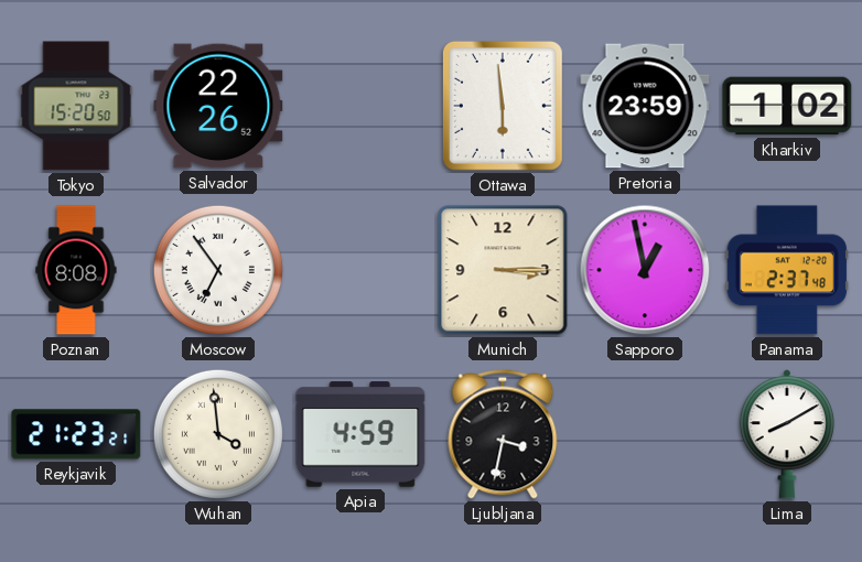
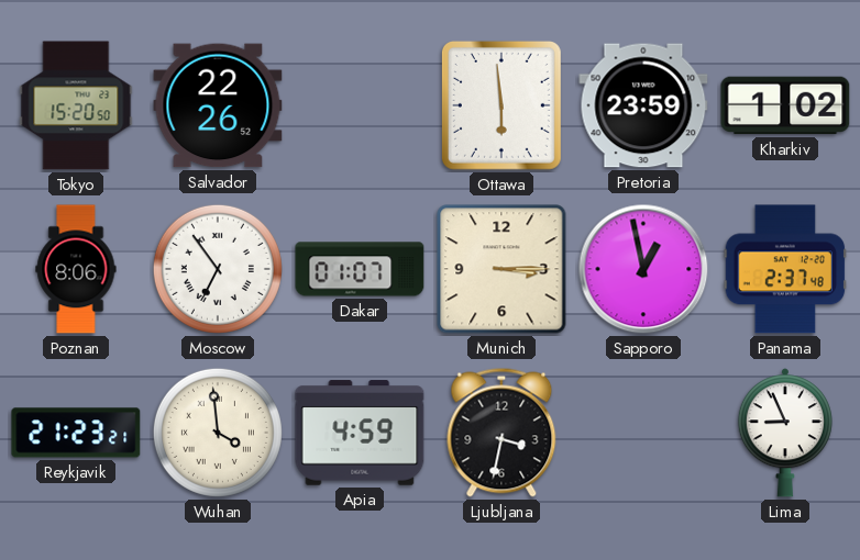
Poznan: 8:08 -> 8:06 (76, 269)
Dakar: none -> 01:07 (360, 269)
Lima: 8:10 -> 8:56 (785, 433)
